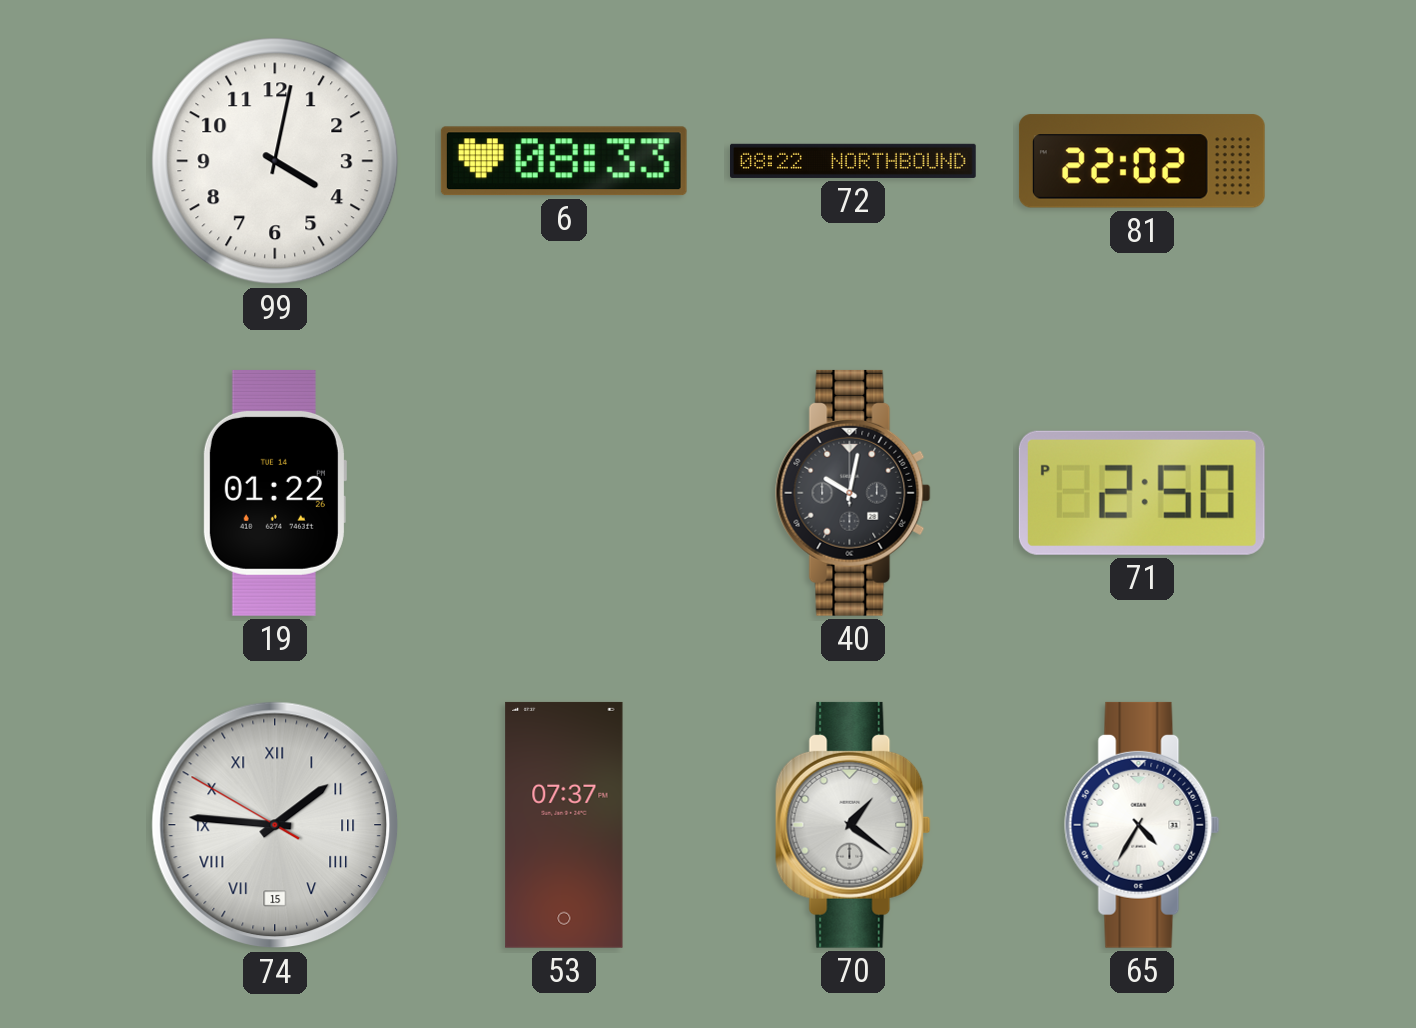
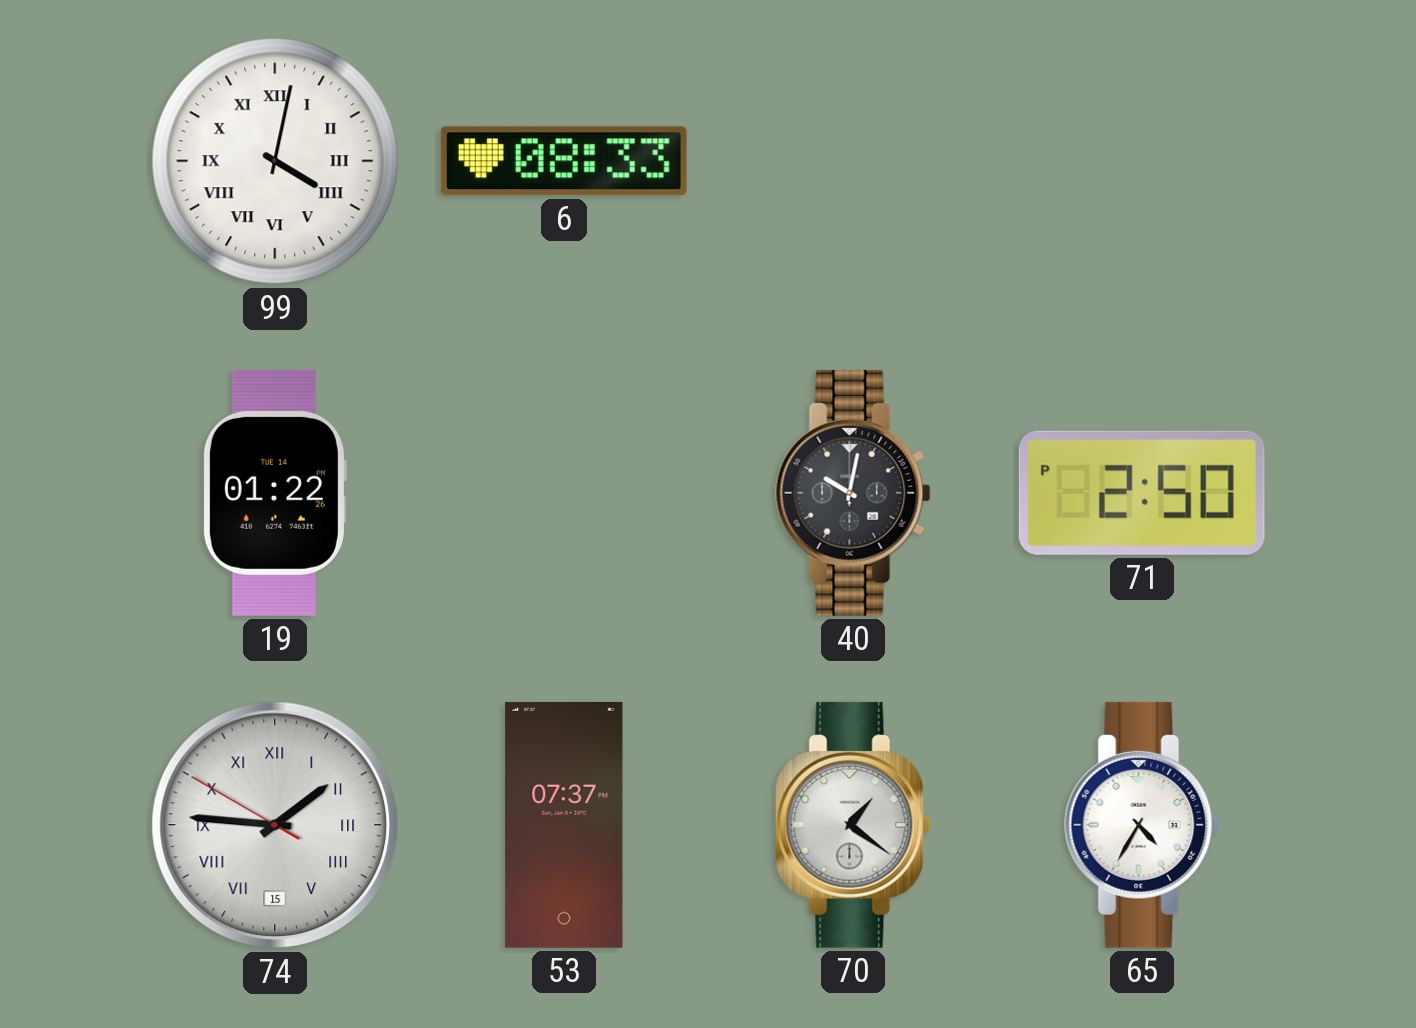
99 numerals: Arabic -> Roman (275, 161)
72: 08:22 -> none (854, 161)
81: 22:02 -> none (1142, 161)
